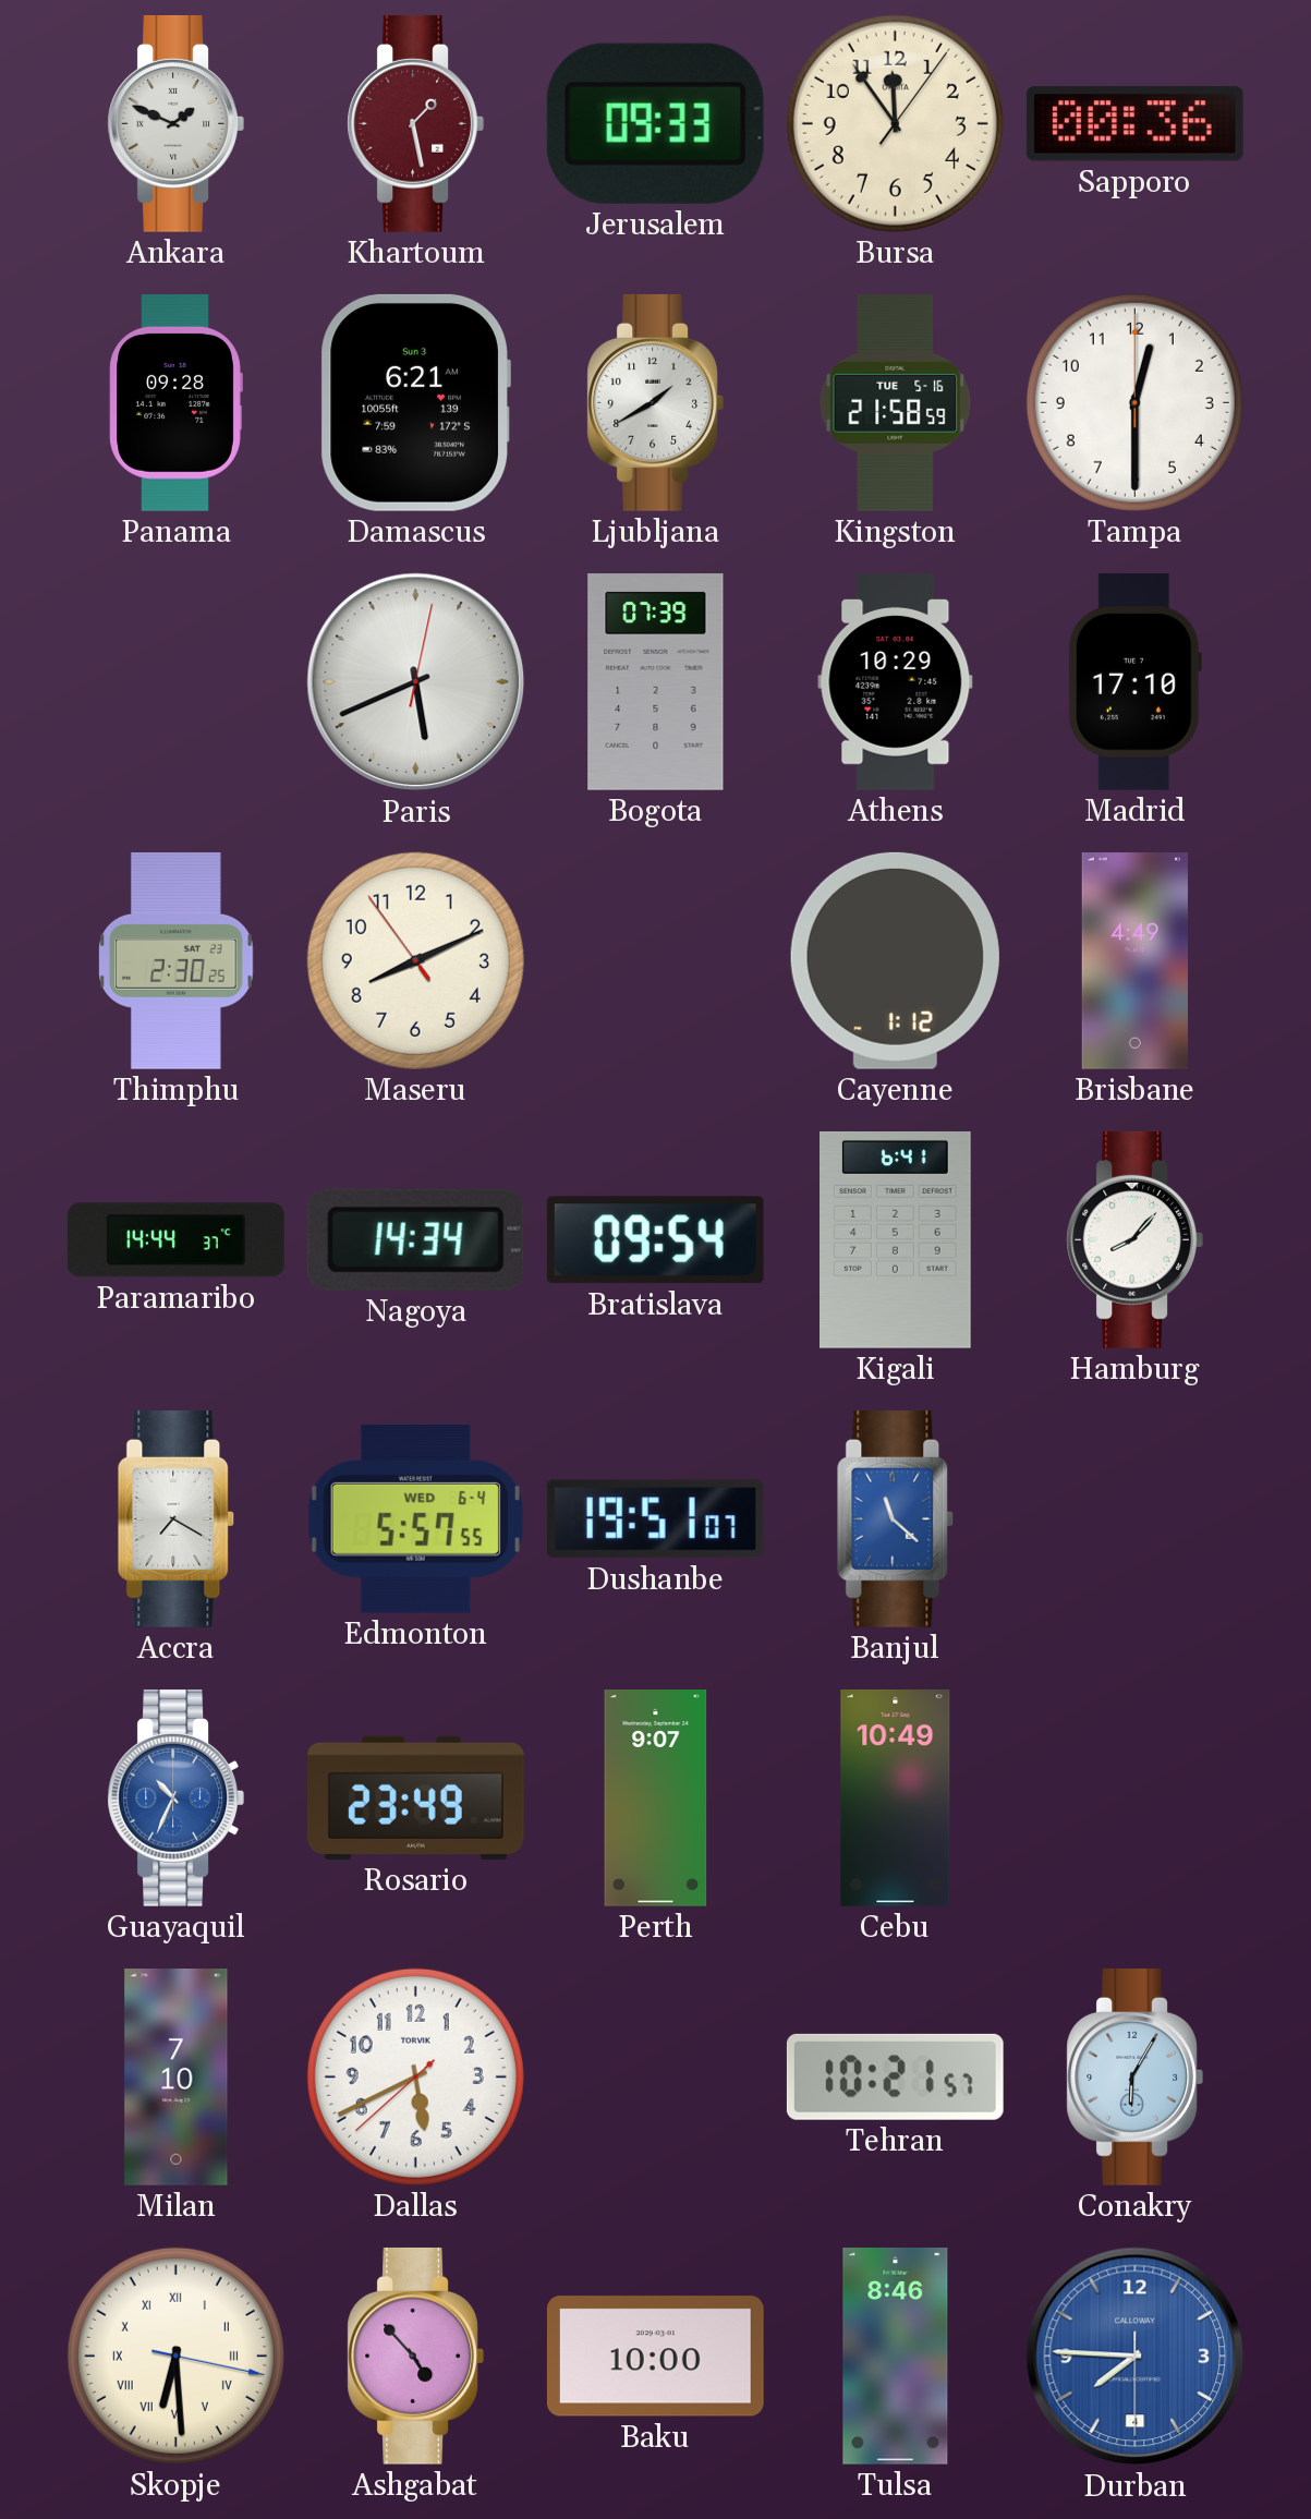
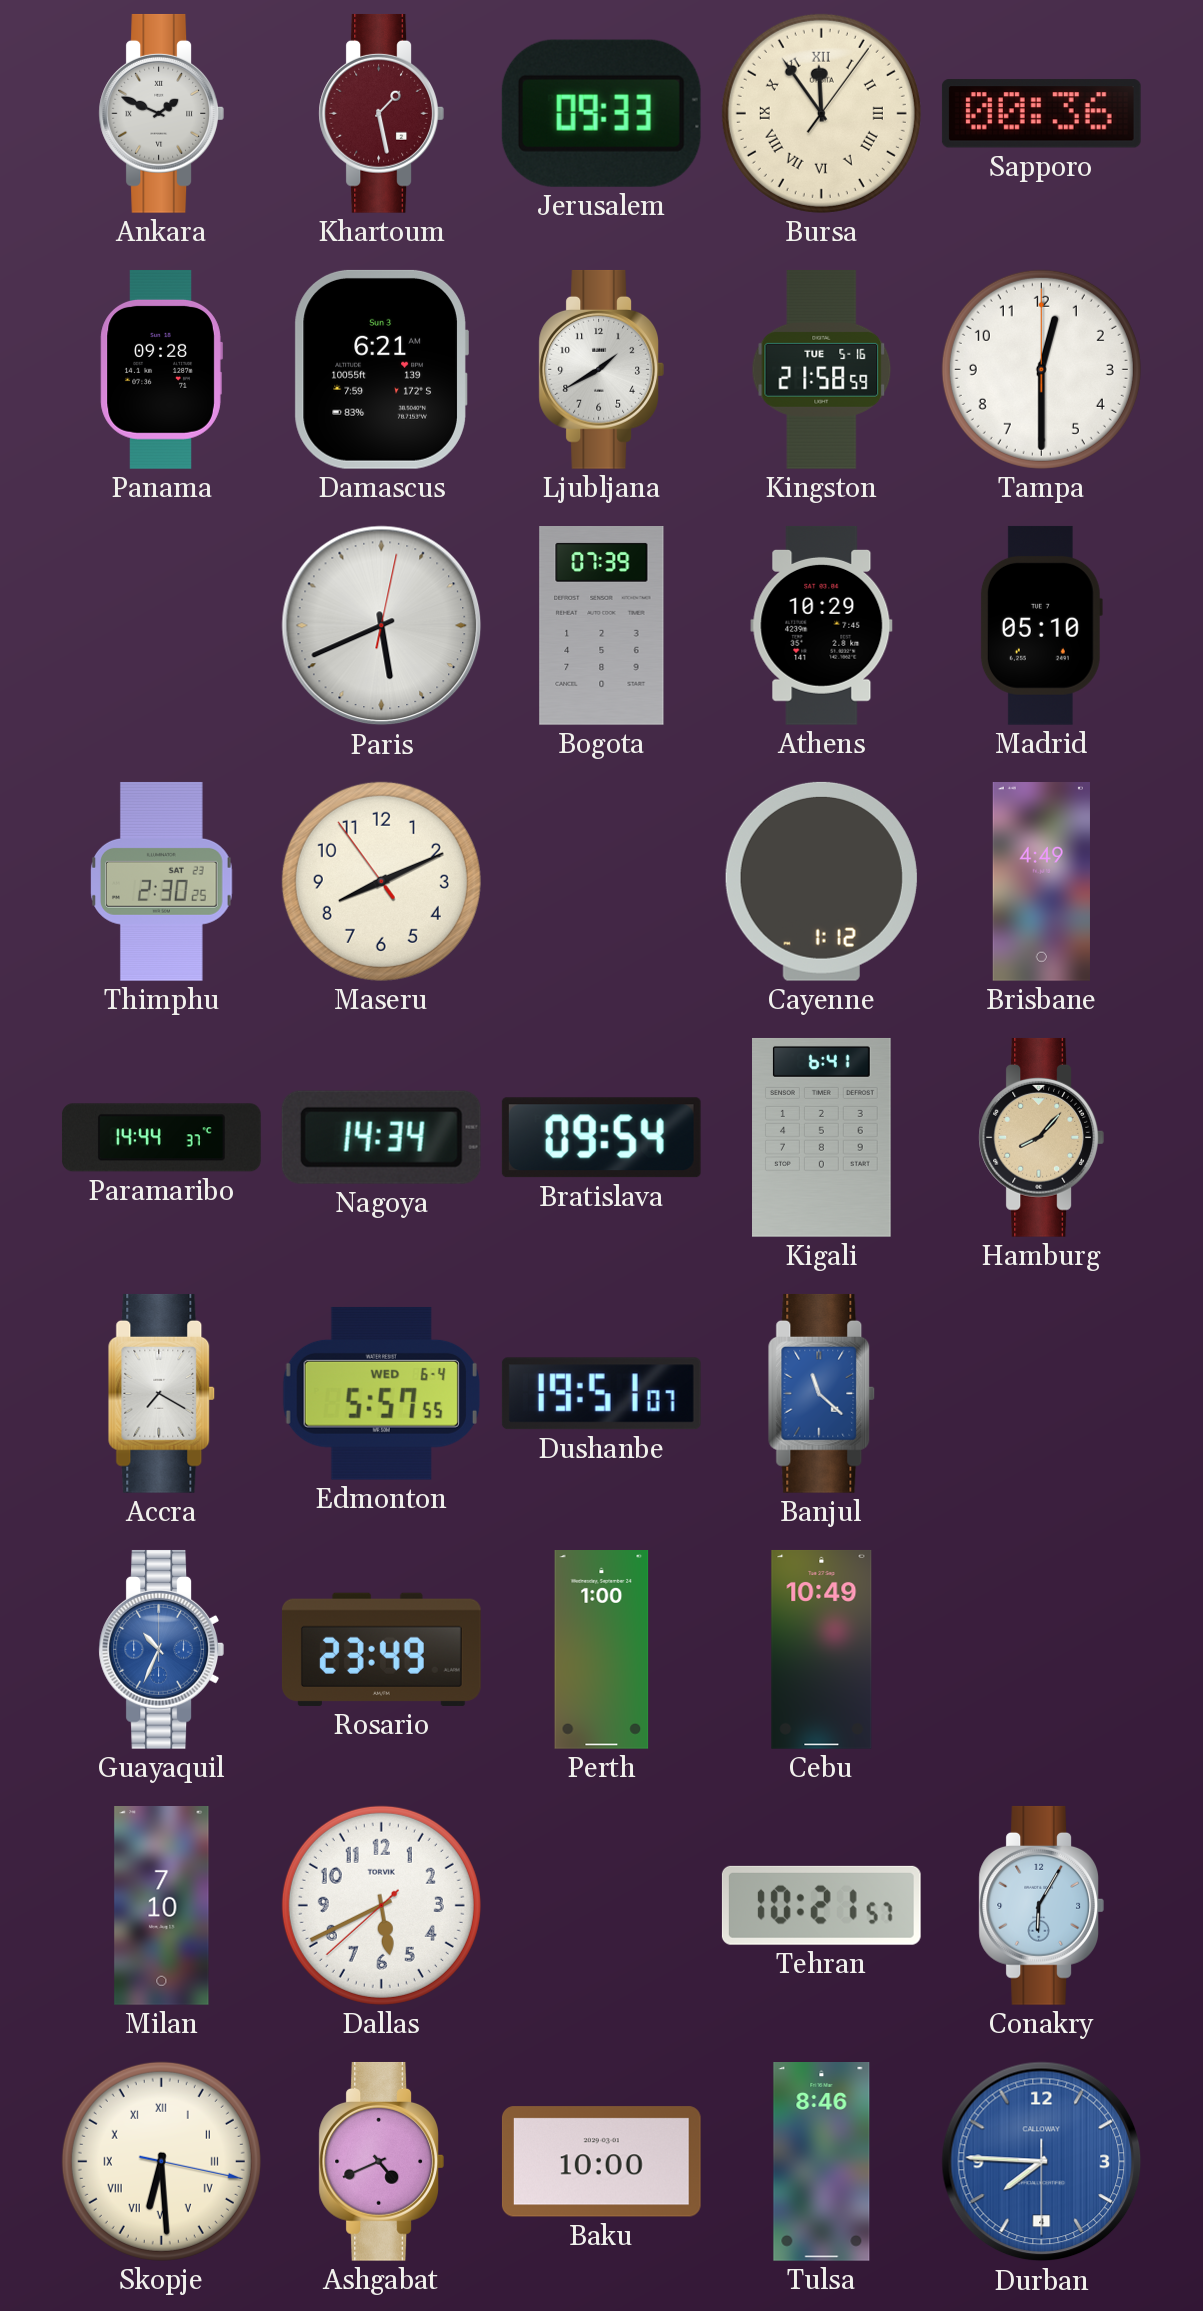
Bursa numerals: Arabic -> Roman (821, 113)
Madrid: 17:10 -> 05:10 (1041, 625)
Hamburg dial: white -> champagne (1041, 1137)
Perth: 9:07 -> 1:00 (602, 1650)
Ashgabat: 4:53 -> 4:41 (381, 2161)
